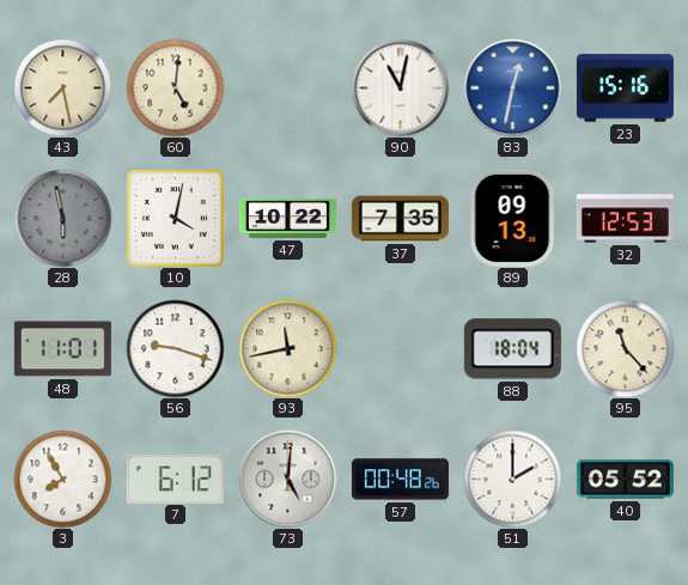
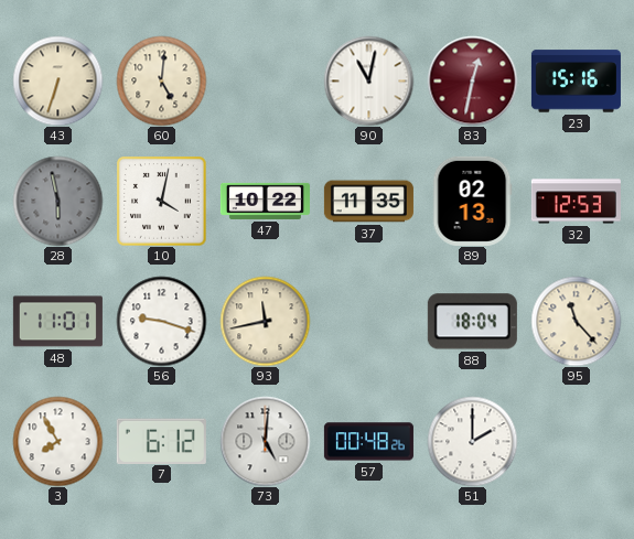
43: 7:28 -> 6:33 (57, 80)
83 dial: blue -> burgundy (472, 80)
37: 7:35 -> 11:35 (368, 202)
89: 09:13 -> 02:13 (472, 201)
40: 05:52 -> none (625, 480)
